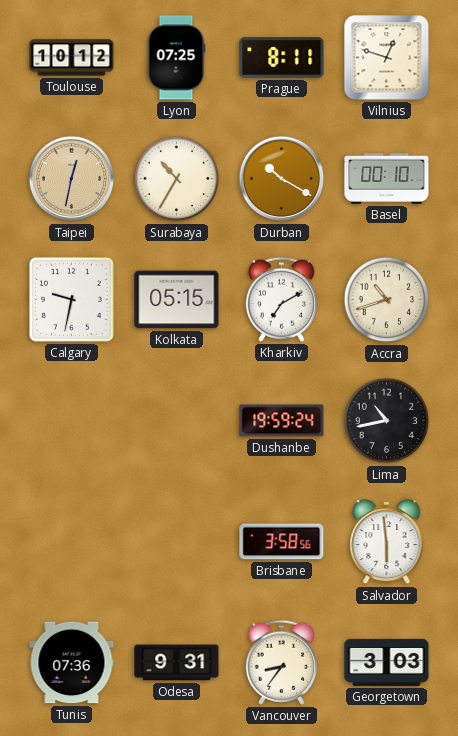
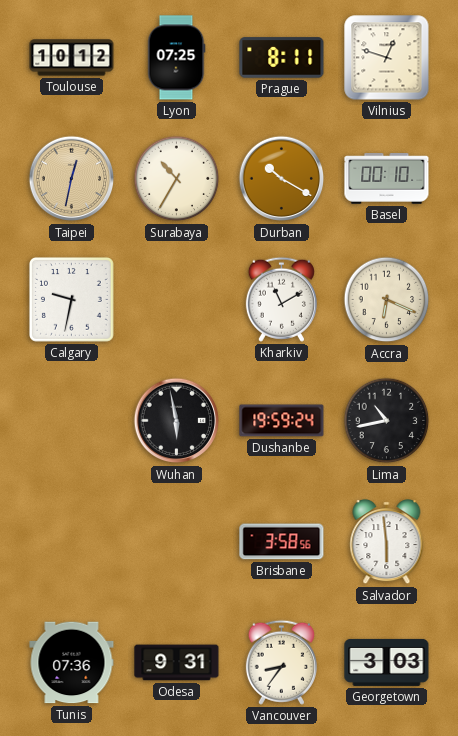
Kolkata: 05:15 -> none (177, 300)
Kharkiv: 7:10 -> 11:10 (281, 299)
Accra: 10:42 -> 6:19 (387, 300)
Wuhan: none -> 5:58 (177, 421)
